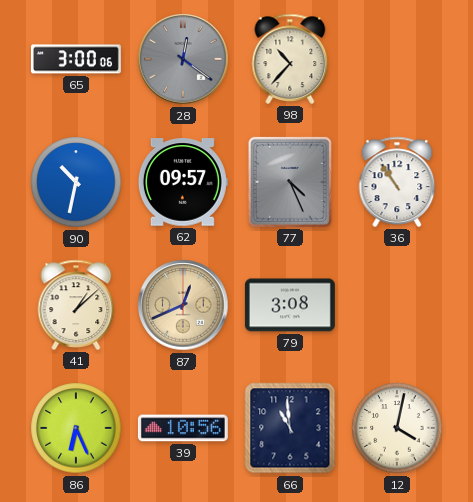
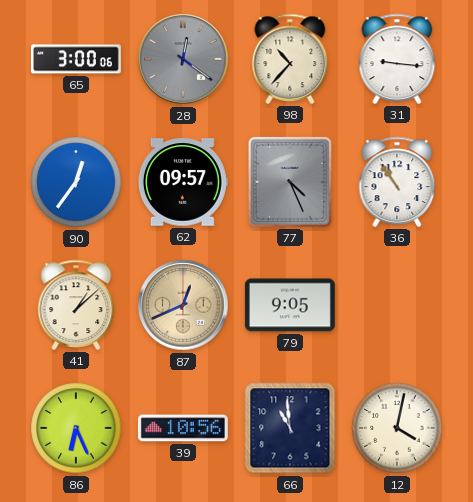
31: none -> 9:16 (397, 59)
90: 10:32 -> 12:36 (76, 182)
79: 3:08 -> 9:05 (290, 305)
